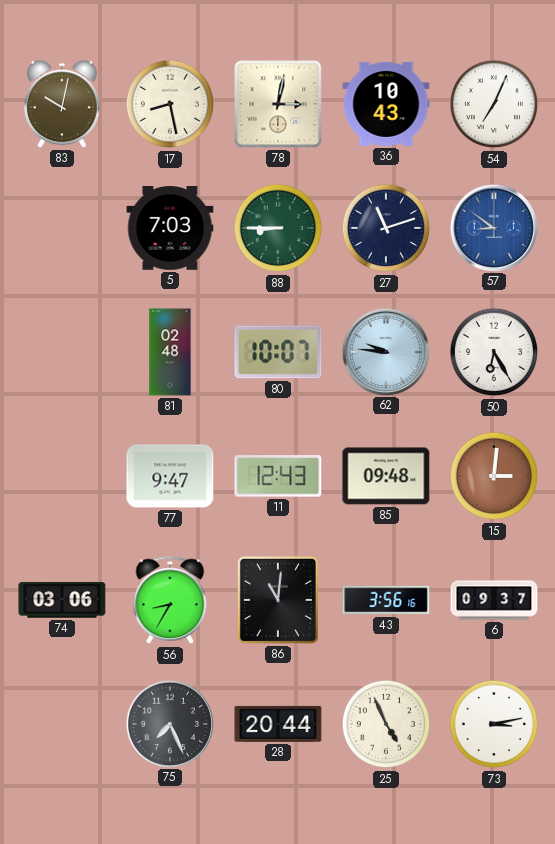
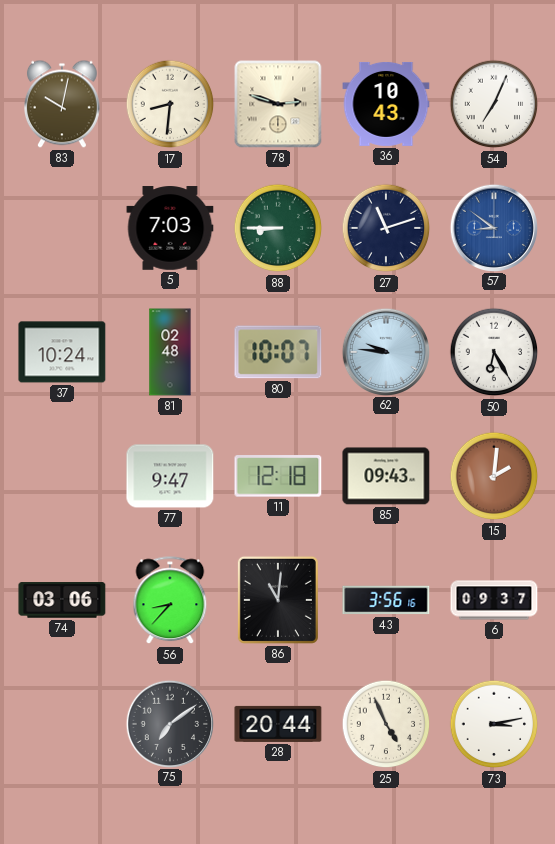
17: 8:28 -> 8:31 (170, 104)
78: 3:02 -> 2:48 (278, 104)
37: none -> 10:24 (62, 352)
11: 12:43 -> 12:18 (278, 476)
85: 09:48 -> 09:43 (386, 476)
15: 3:01 -> 2:01 (494, 476)
56: 8:35 -> 8:37 (170, 601)
75: 7:26 -> 7:09 (169, 723)
